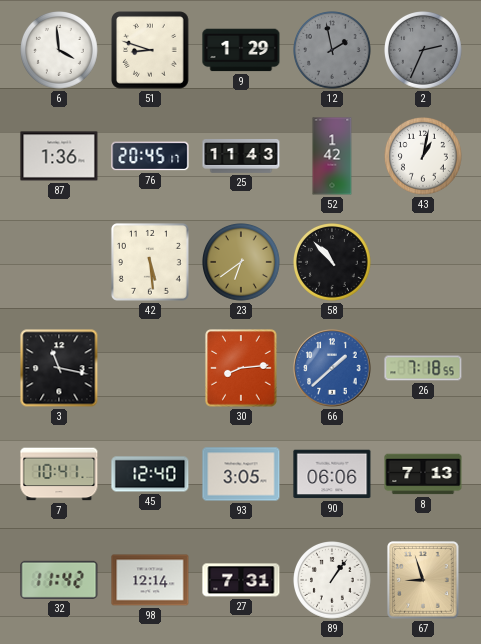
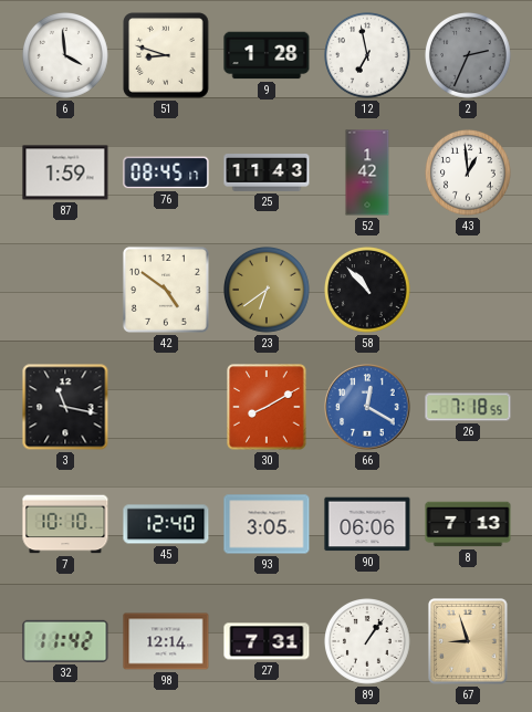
9: 1:29 -> 1:28 (267, 55)
12: 1:58 -> 6:58 (368, 56)
12 dial: grey -> white (368, 56)
87: 1:36 -> 1:59 (65, 172)
76: 20:45 -> 08:45 (166, 172)
43: 1:02 -> 12:59 (469, 174)
42: 5:29 -> 4:51 (166, 290)
30: 8:14 -> 8:10 (267, 407)
66: 1:38 -> 12:20 (367, 407)
7: 10:41 -> 10:10 (65, 524)
